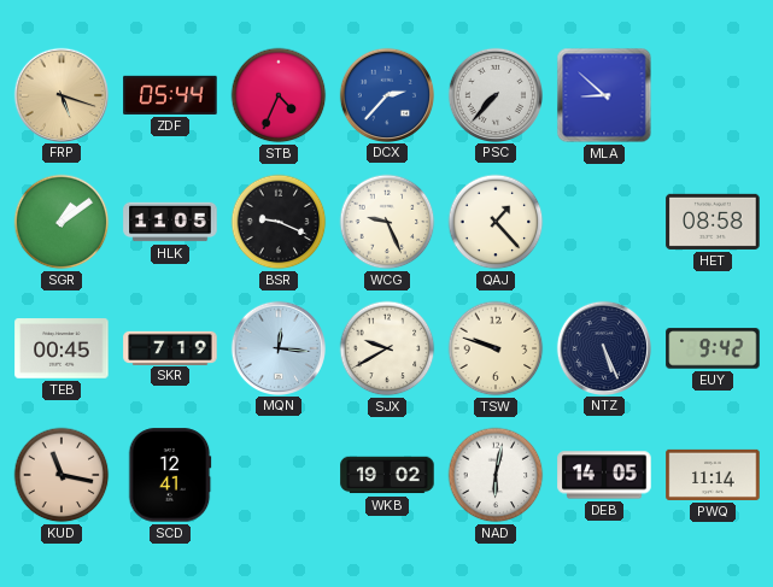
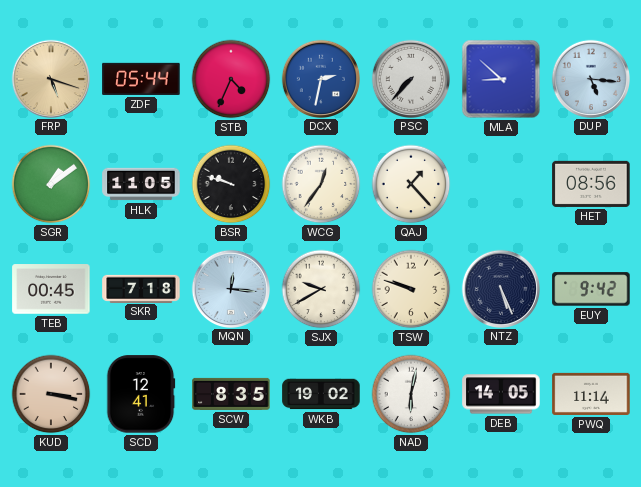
DCX: 2:37 -> 2:32 (320, 78)
DUP: none -> 5:16 (590, 78)
BSR: 9:19 -> 9:48 (231, 184)
WCG: 9:26 -> 12:36 (321, 184)
HET: 08:58 -> 08:56 (591, 184)
SKR: 7:19 -> 7:18 (141, 288)
KUD: 11:17 -> 3:17 (51, 394)
SCW: none -> 8:35 (231, 394)
